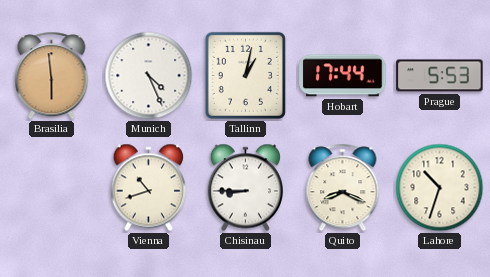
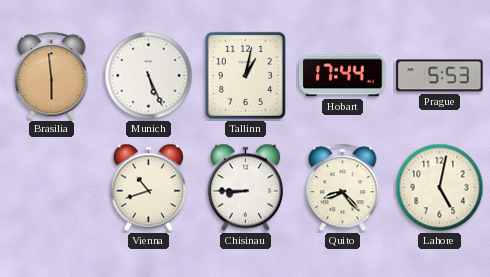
Munich: 4:26 -> 5:26 (149, 76)
Quito: 8:19 -> 8:23 (343, 188)
Lahore: 10:33 -> 5:02 (440, 188)
